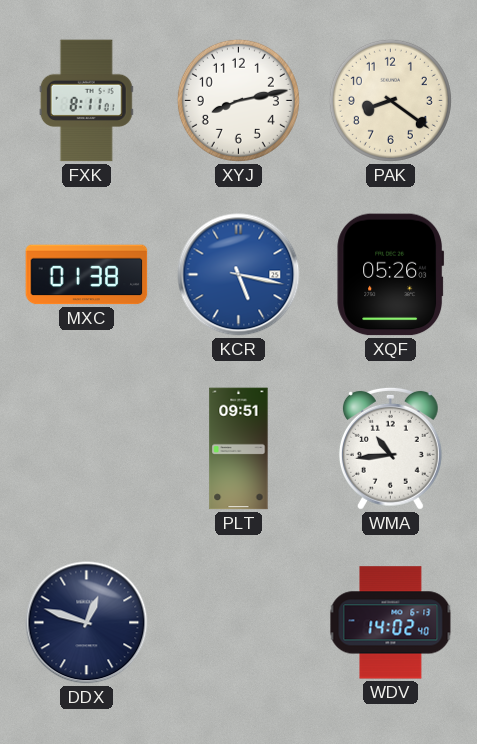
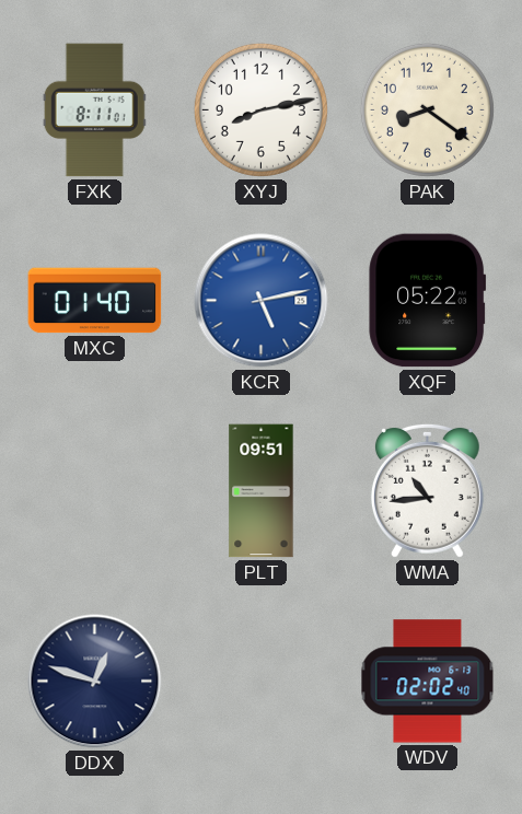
MXC: 01:38 -> 01:40 (95, 301)
KCR: 5:17 -> 5:13 (262, 301)
XQF: 05:26 -> 05:22 (428, 301)
WDV: 14:02 -> 02:02 (428, 682)
